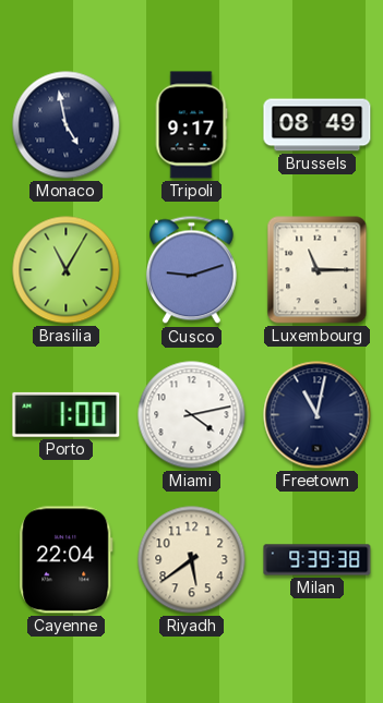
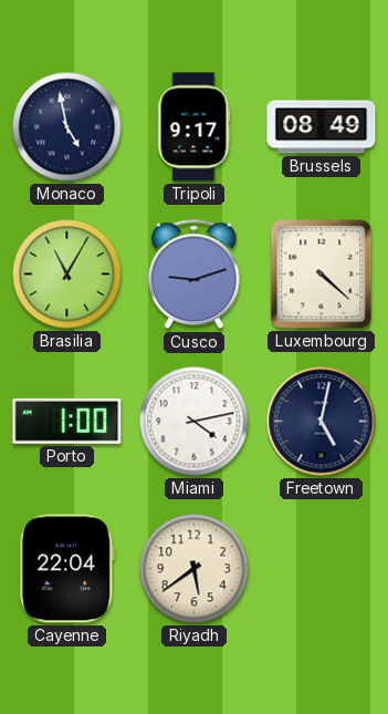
Luxembourg: 11:15 -> 4:22 (322, 275)
Freetown: 11:02 -> 5:02 (322, 422)
Milan: 9:39 -> none (318, 560)
